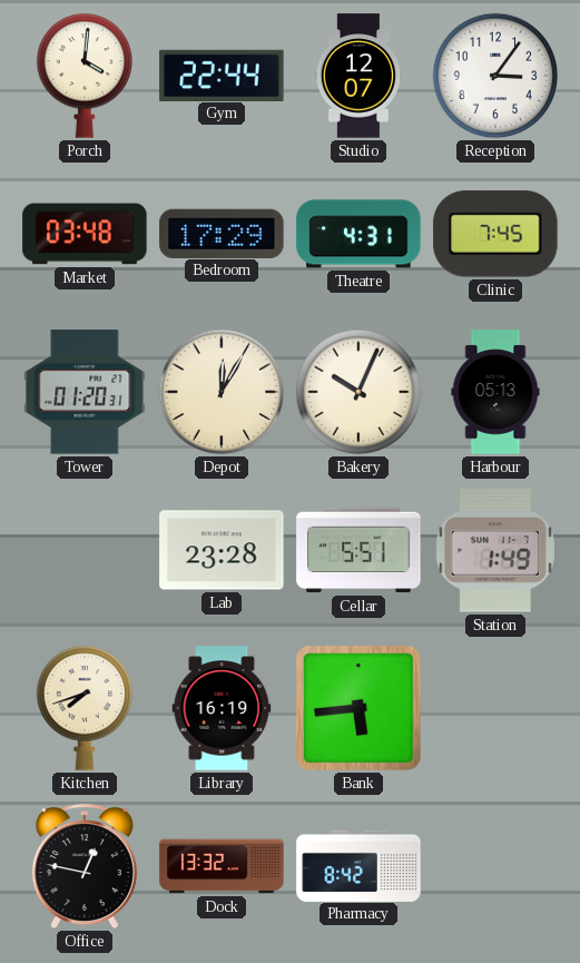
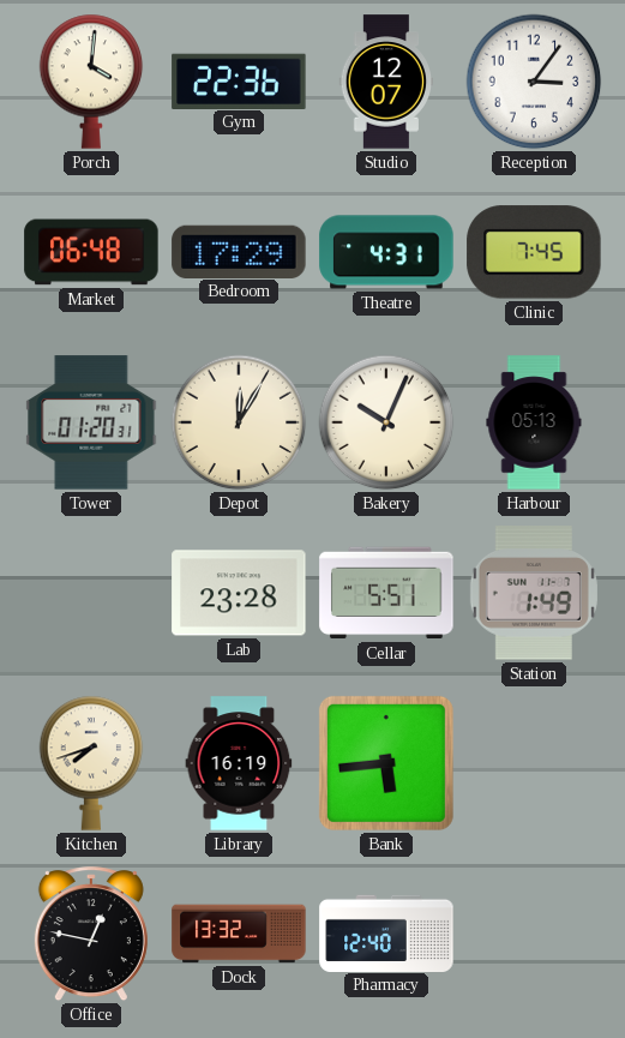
Gym: 22:44 -> 22:36 (239, 80)
Market: 03:48 -> 06:48 (91, 252)
Pharmacy: 8:42 -> 12:40 (386, 932)
